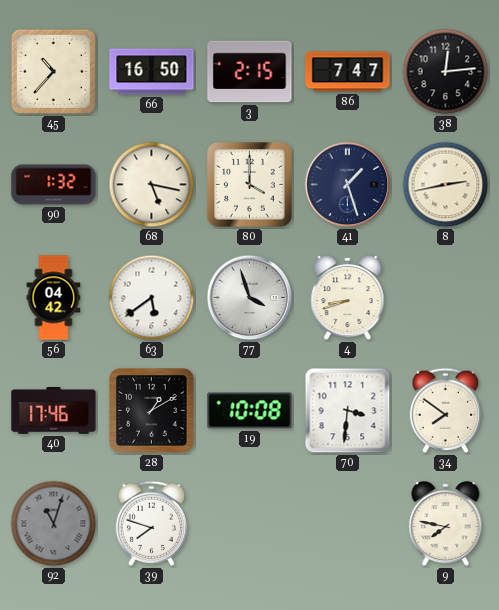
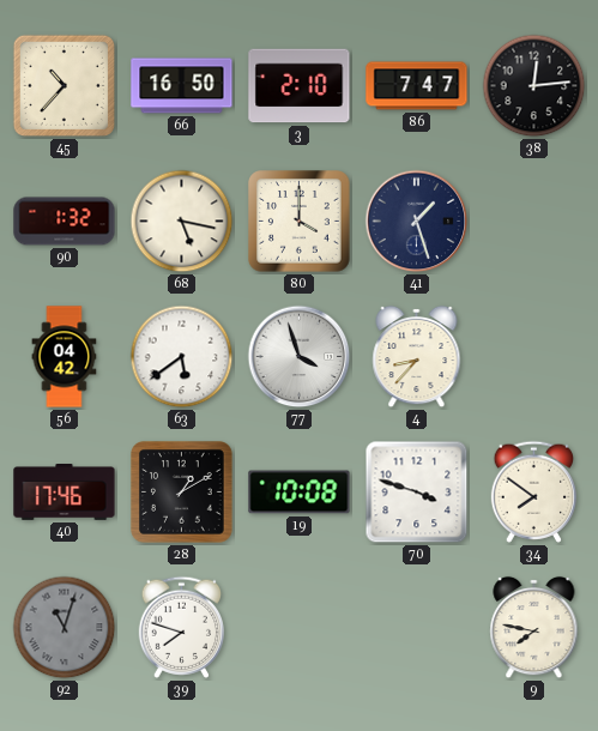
3: 2:15 -> 2:10 (300, 86)
8: 2:43 -> none (446, 185)
4: 8:42 -> 8:37 (417, 357)
70: 3:31 -> 3:48 (417, 493)
